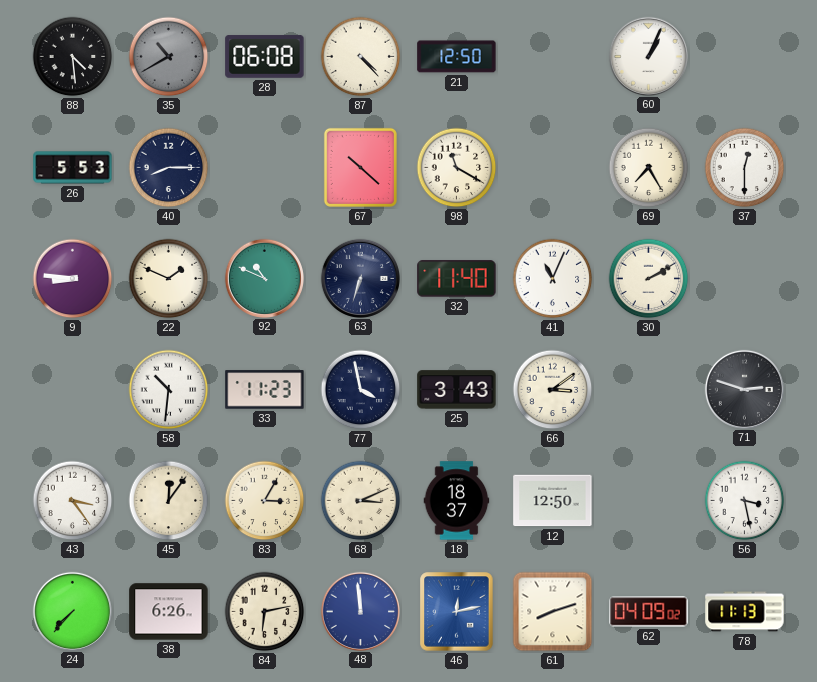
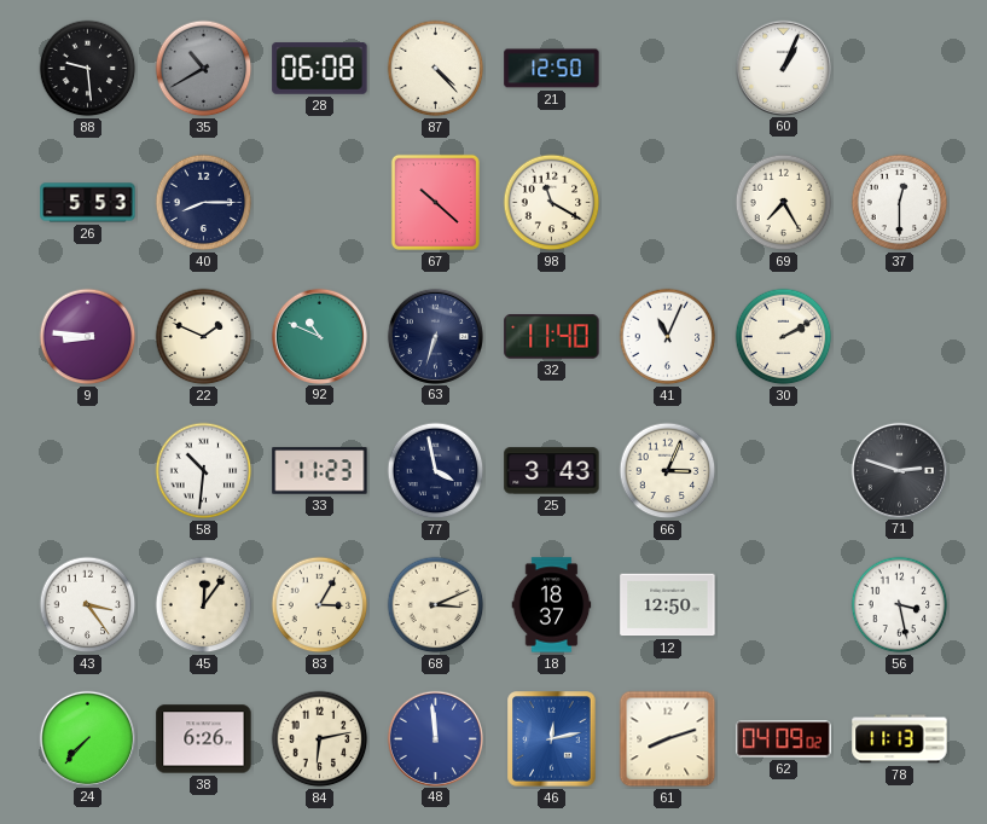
88: 4:29 -> 9:29 (88, 69)
66: 3:09 -> 3:04 (668, 471)
